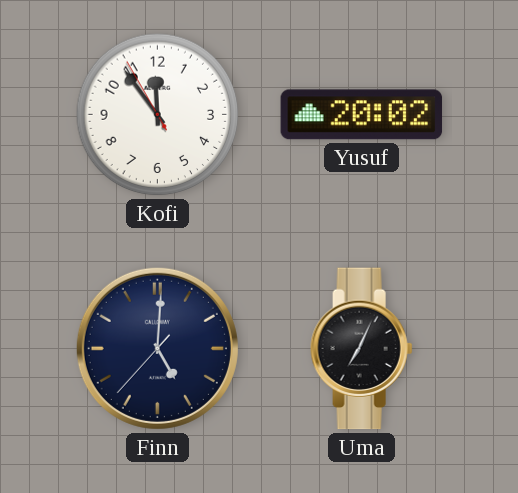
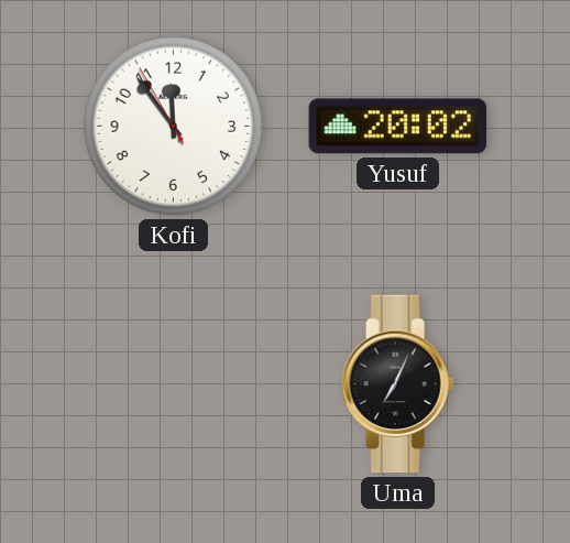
Finn: 5:00 -> none (157, 348)
